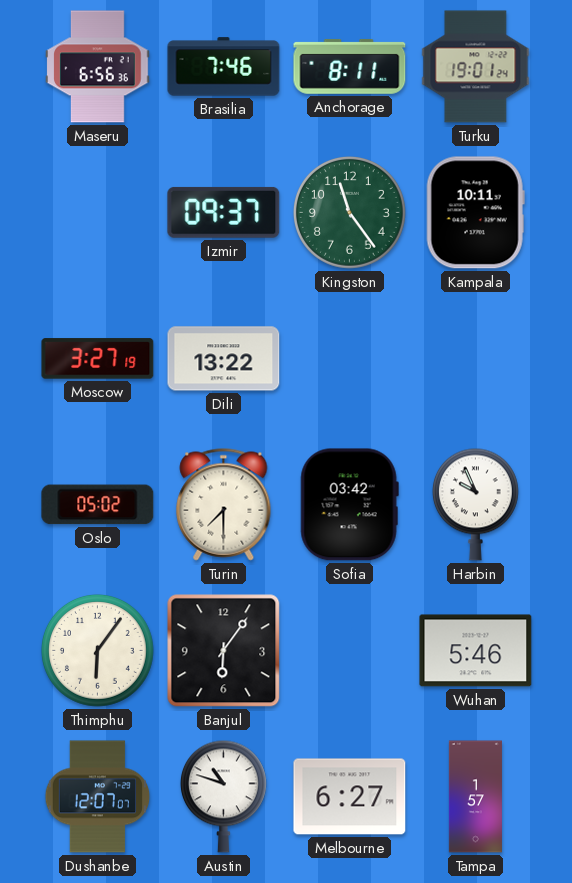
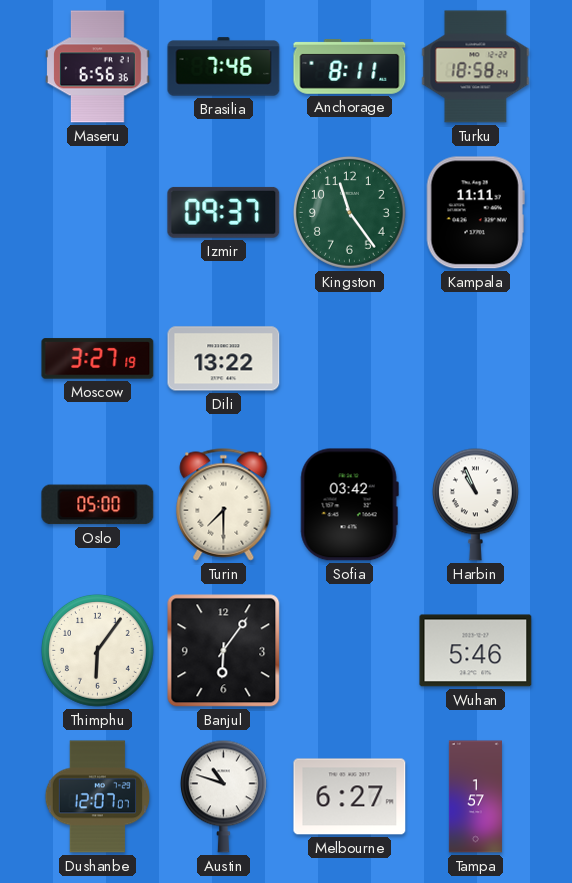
Turku: 19:01 -> 18:58 (476, 67)
Kampala: 10:11 -> 11:11 (475, 213)
Oslo: 05:02 -> 05:00 (98, 505)
Harbin: 9:56 -> 10:56 (475, 504)
